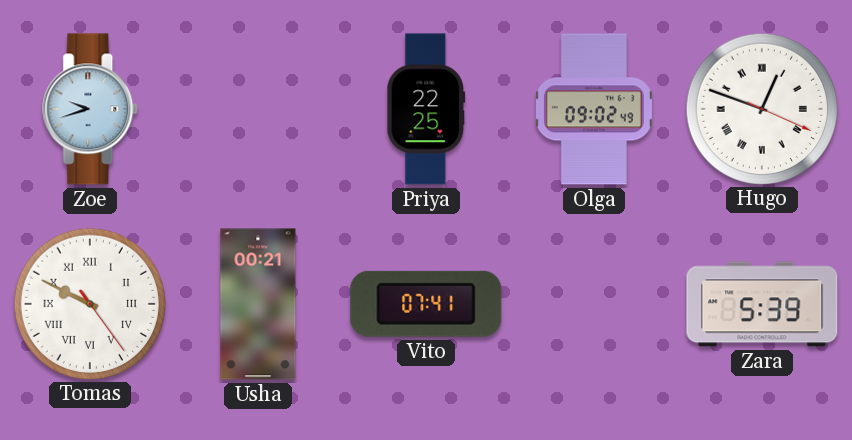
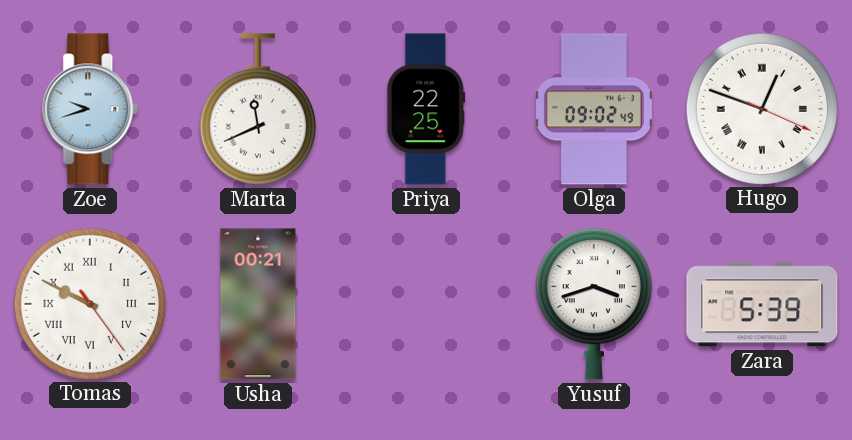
Marta: none -> 11:41 (258, 109)
Vito: 07:41 -> none (426, 304)
Yusuf: none -> 3:42 (594, 305)
